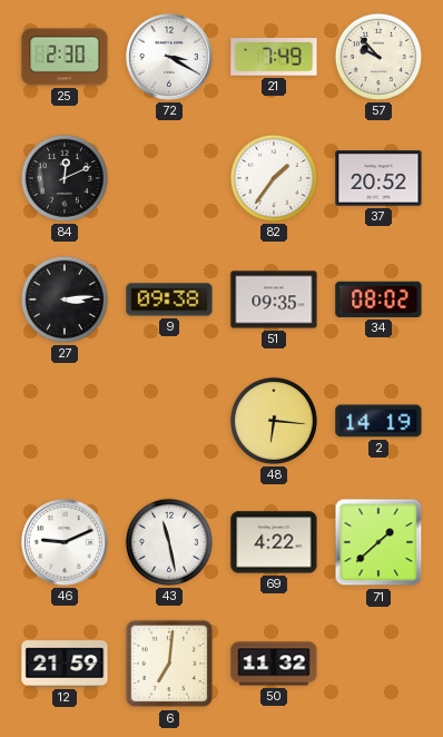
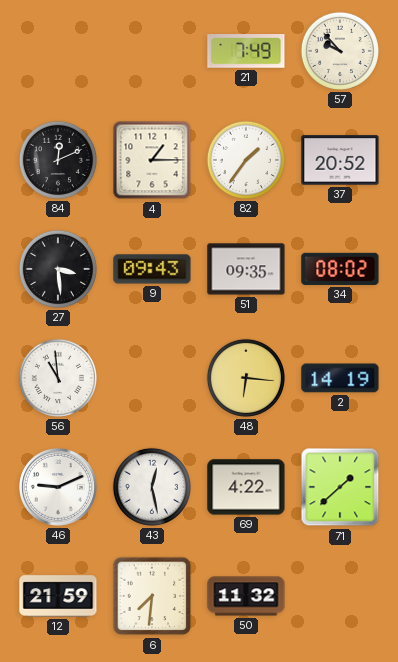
25: 2:30 -> none (65, 57)
72: 3:20 -> none (170, 58)
4: none -> 1:15 (152, 160)
27: 3:14 -> 3:29 (58, 269)
9: 09:38 -> 09:43 (152, 269)
56: none -> 10:59 (58, 378)
43: 11:28 -> 12:28 (152, 487)
6: 7:01 -> 7:31 (152, 596)
